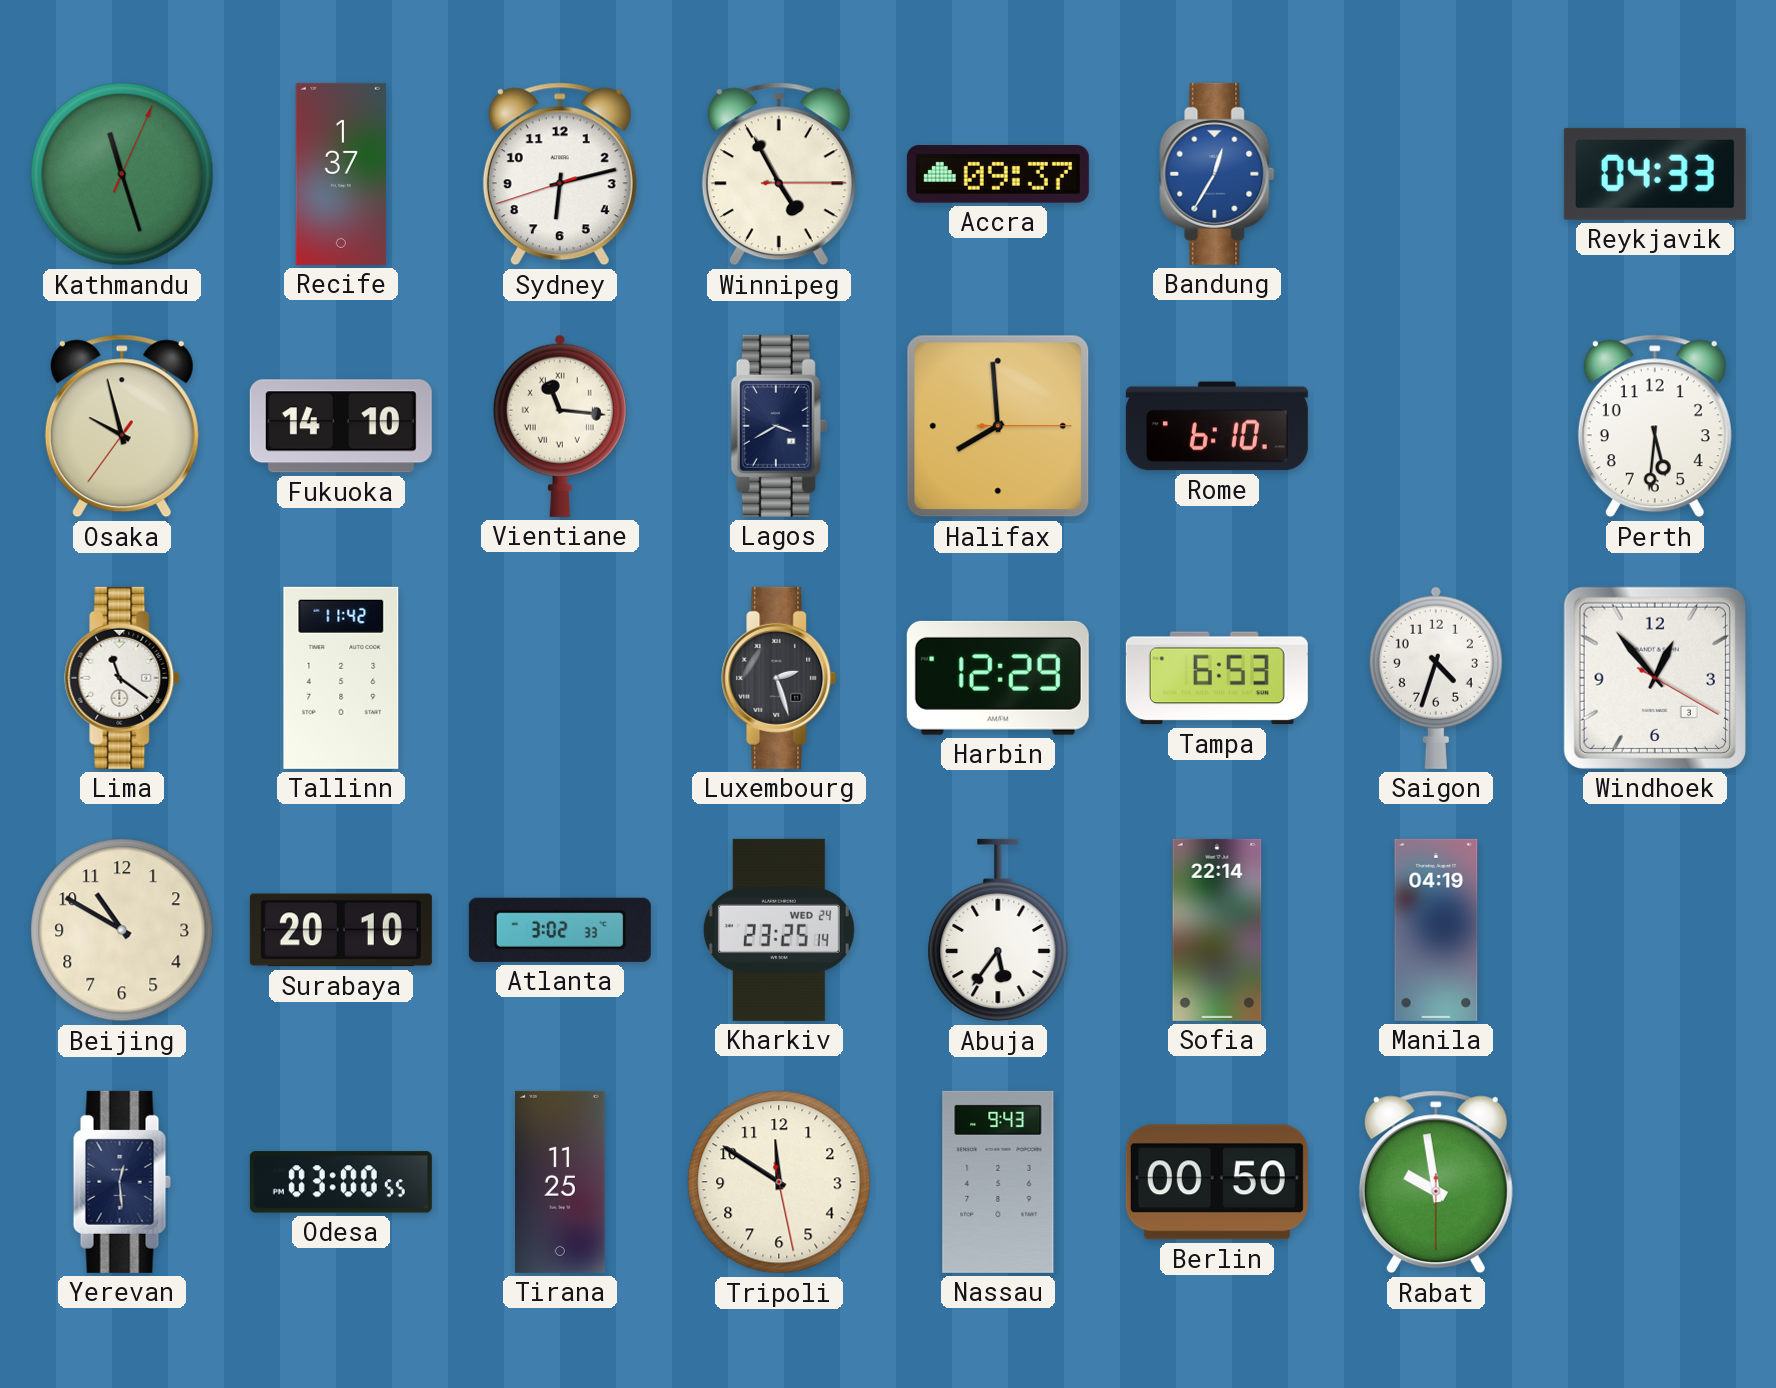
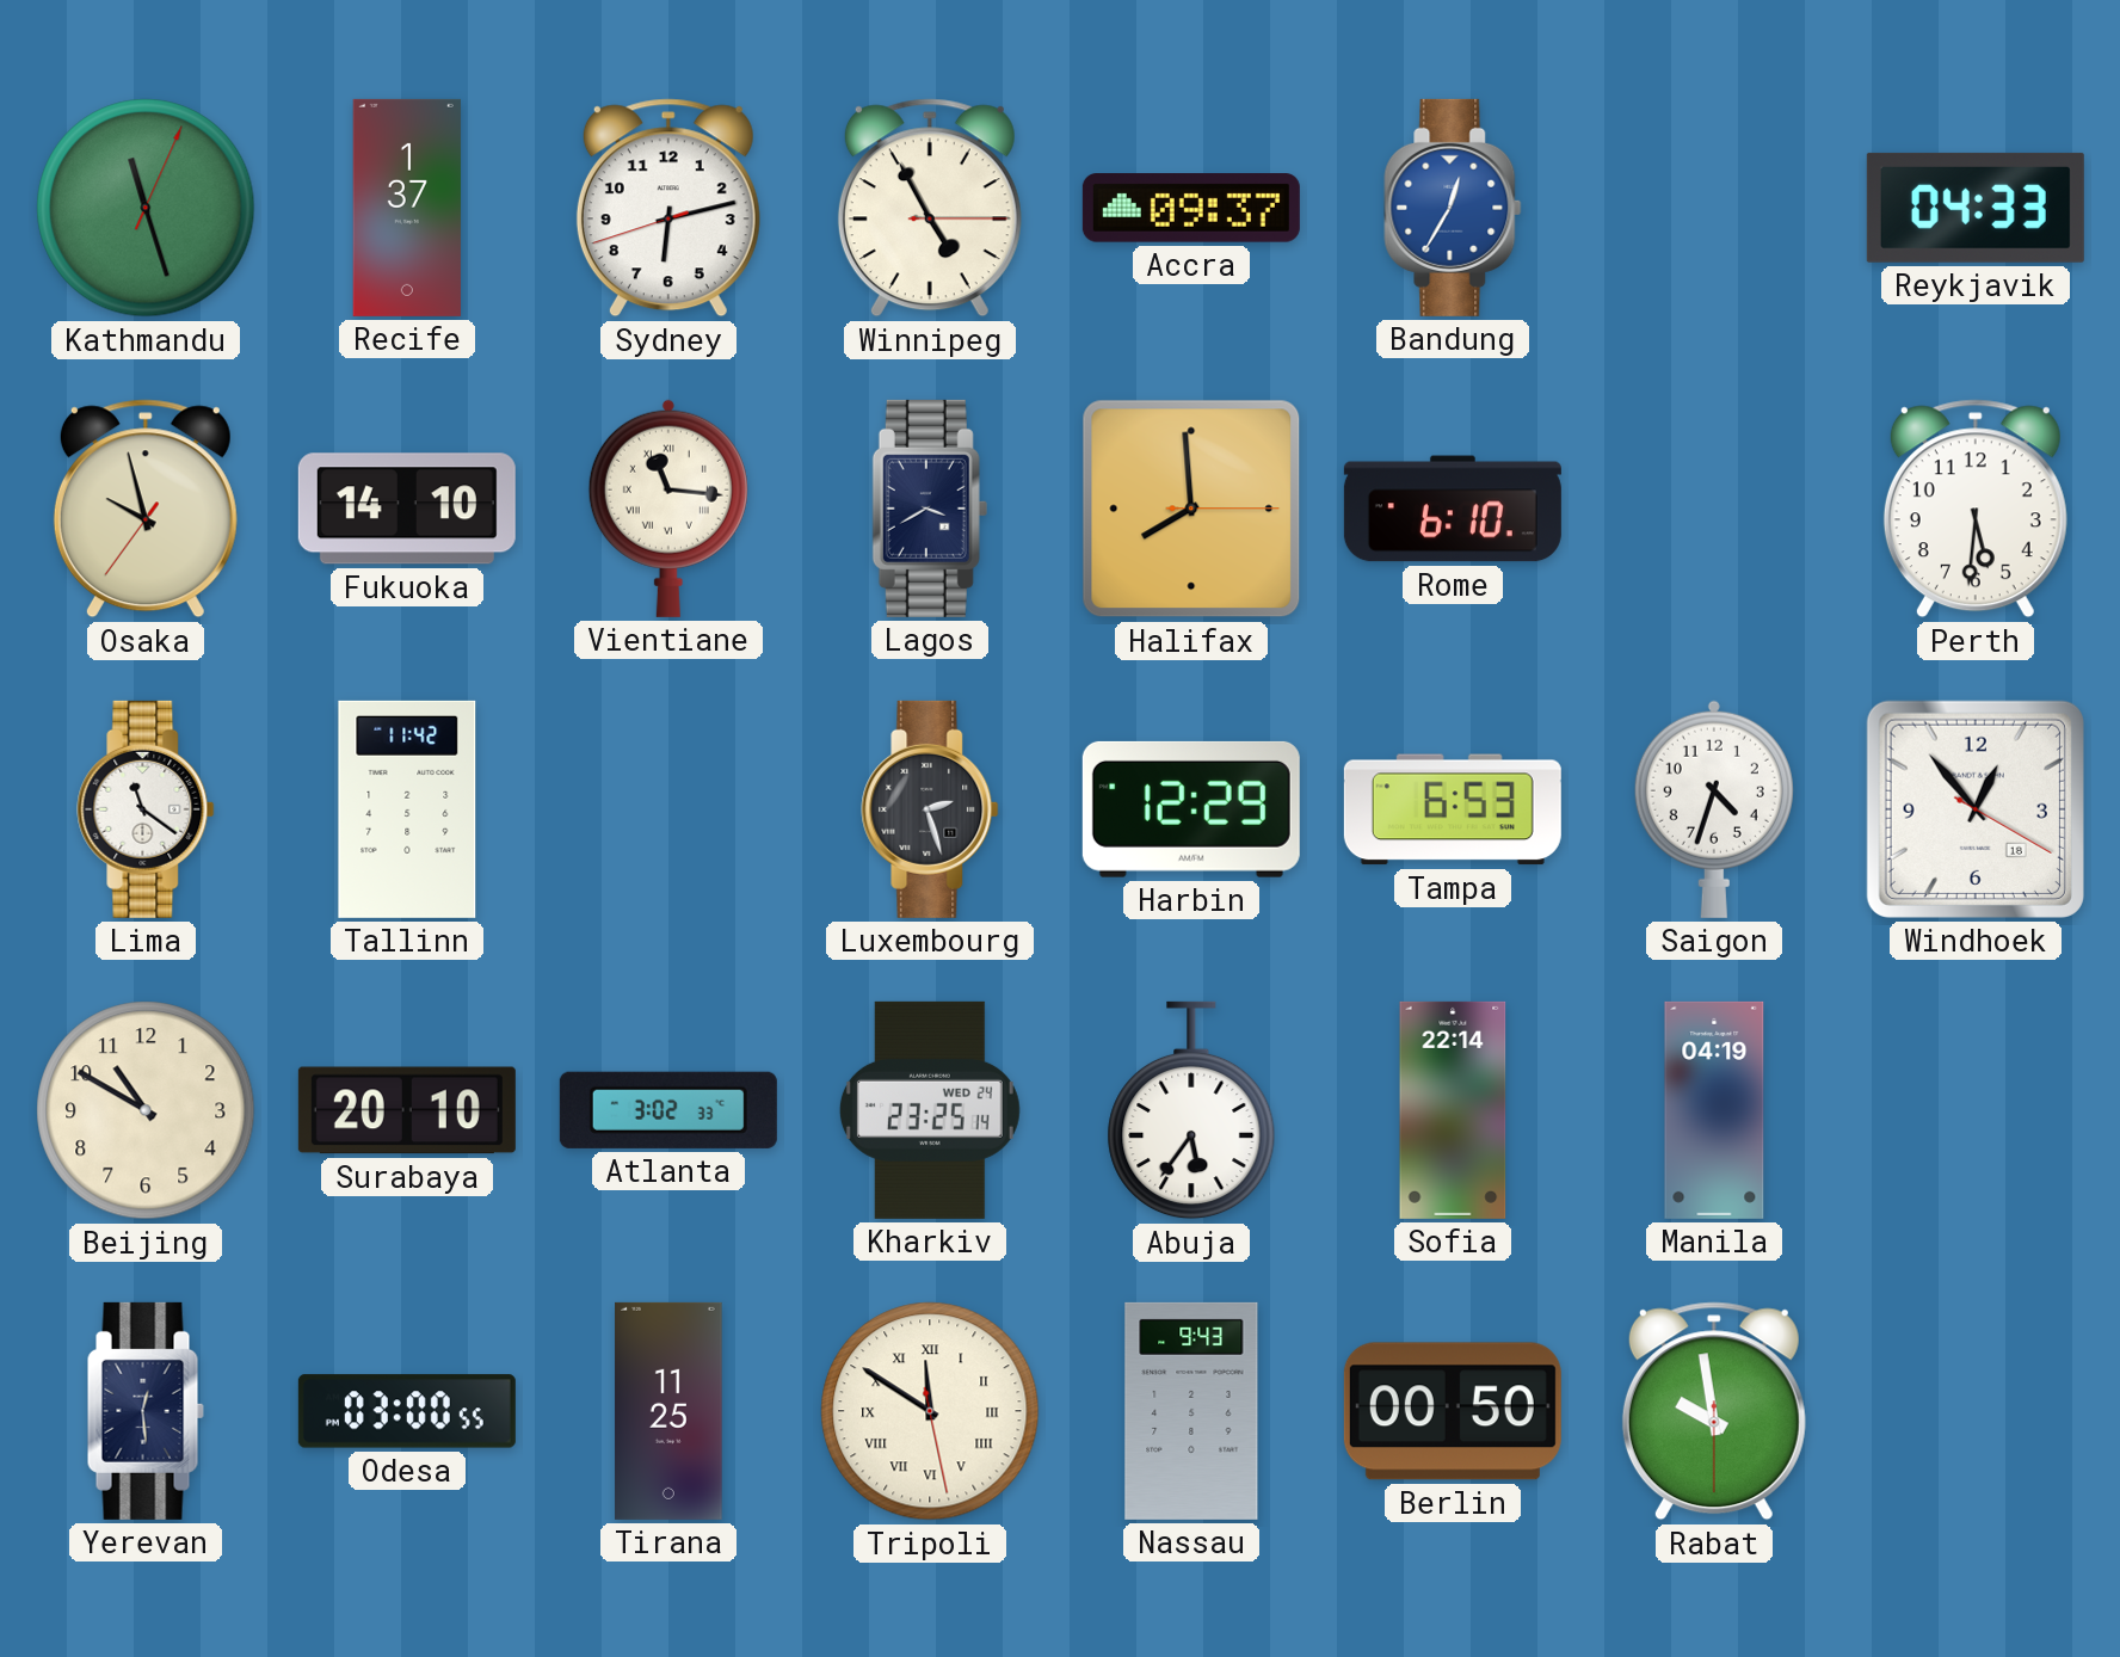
Windhoek date: 3 -> 18 (1976, 809)
Tripoli numerals: Arabic -> Roman (930, 1411)
